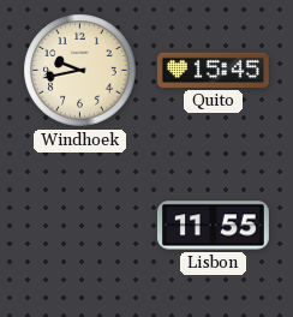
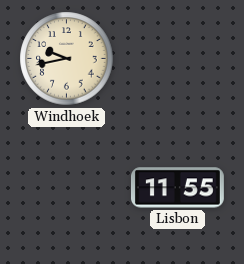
Quito: 15:45 -> none (213, 70)
